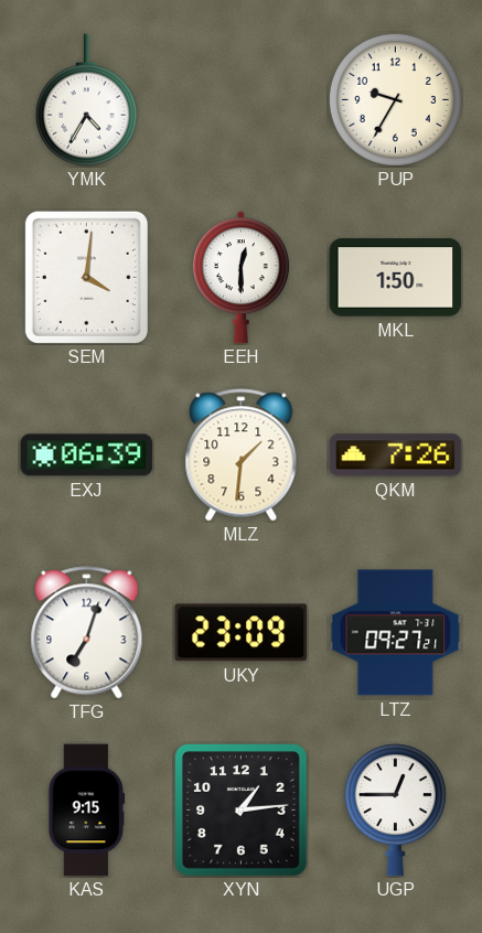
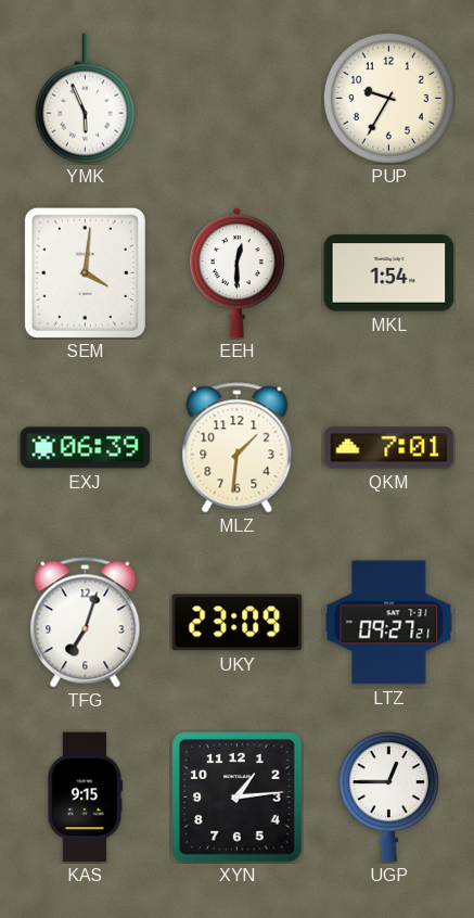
YMK: 4:35 -> 5:56 (85, 99)
MKL: 1:50 -> 1:54 (389, 273)
QKM: 7:26 -> 7:01 (389, 448)
